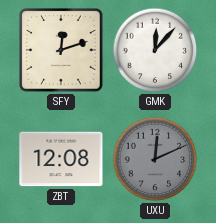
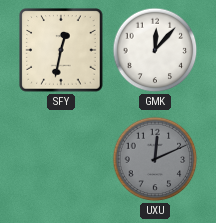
SFY: 12:12 -> 12:32 (61, 50)
ZBT: 12:08 -> none (61, 159)
